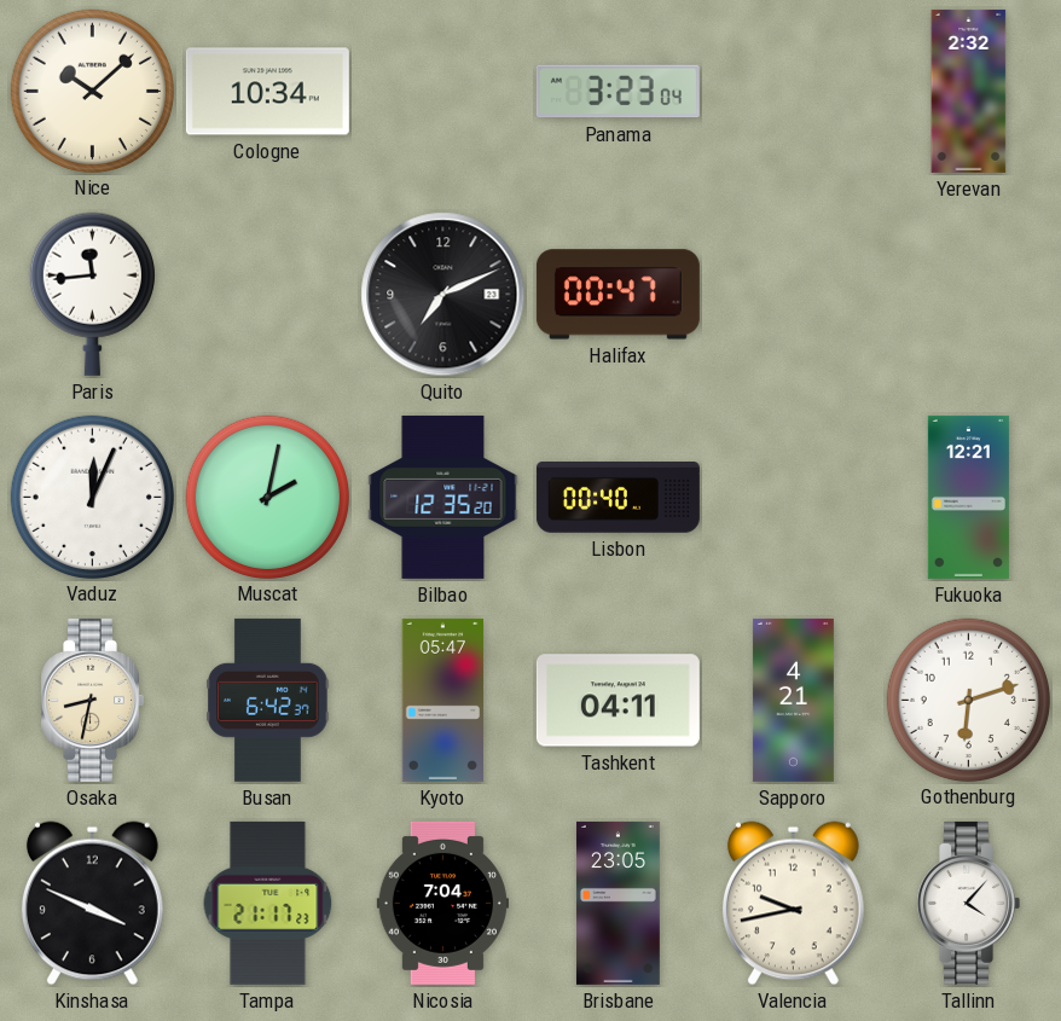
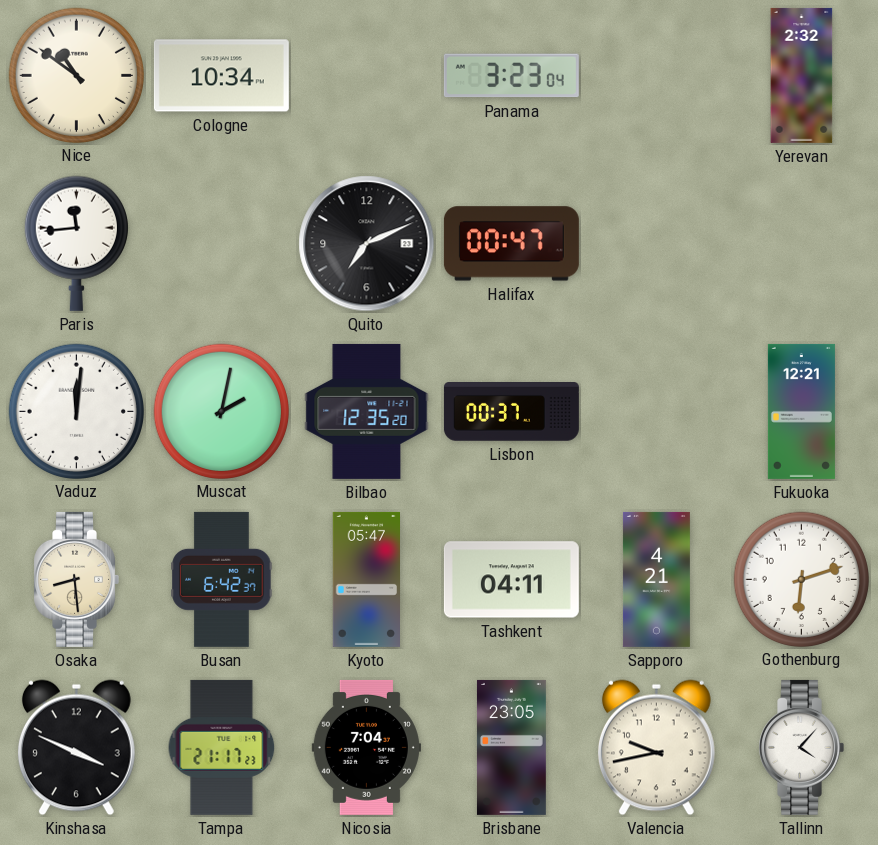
Nice: 10:08 -> 10:51 (76, 75)
Vaduz: 12:04 -> 12:01 (76, 411)
Lisbon: 00:40 -> 00:37 (511, 412)
Osaka: 8:32 -> 8:29 (76, 579)
